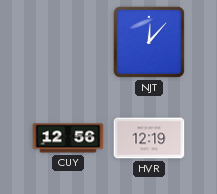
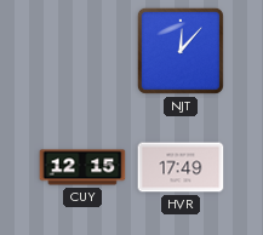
CUY: 12:56 -> 12:15 (82, 167)
HVR: 12:19 -> 17:49 (181, 167)
